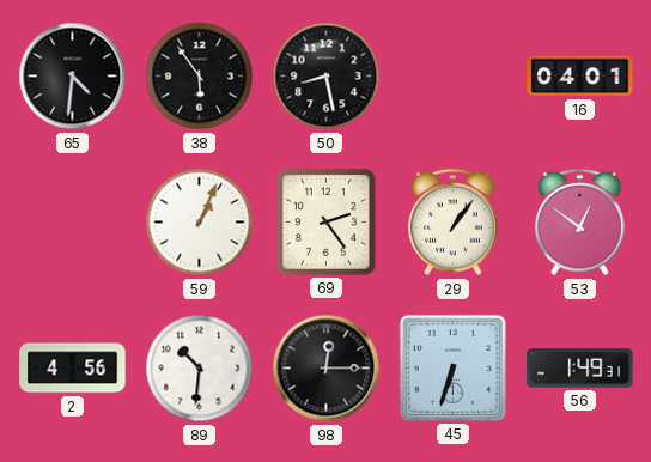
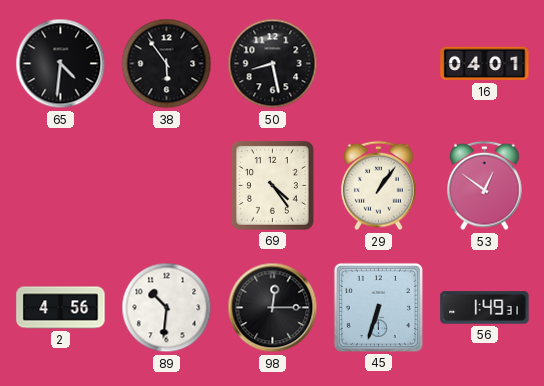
59: 1:04 -> none (200, 223)
69: 2:24 -> 4:24 (272, 185)
